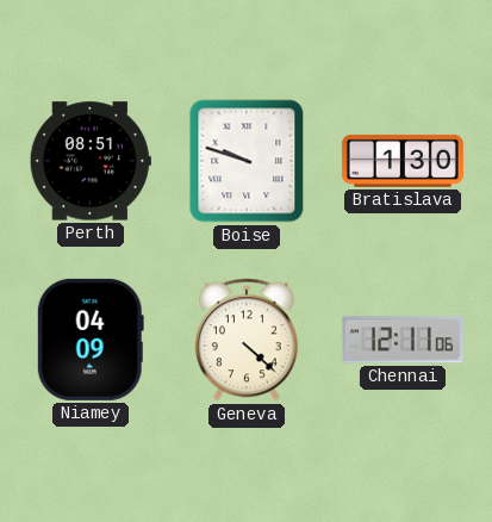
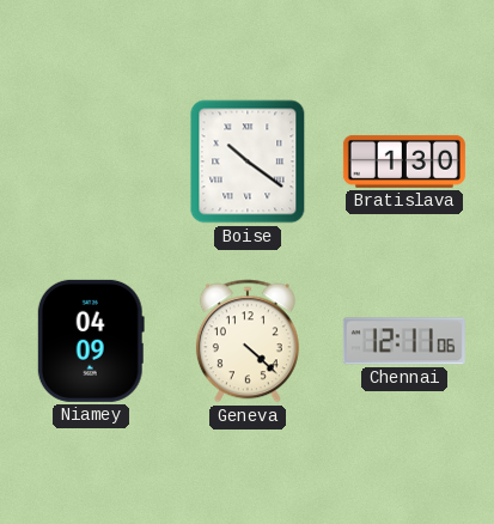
Perth: 08:51 -> none (91, 161)
Boise: 9:48 -> 10:21 (248, 162)
